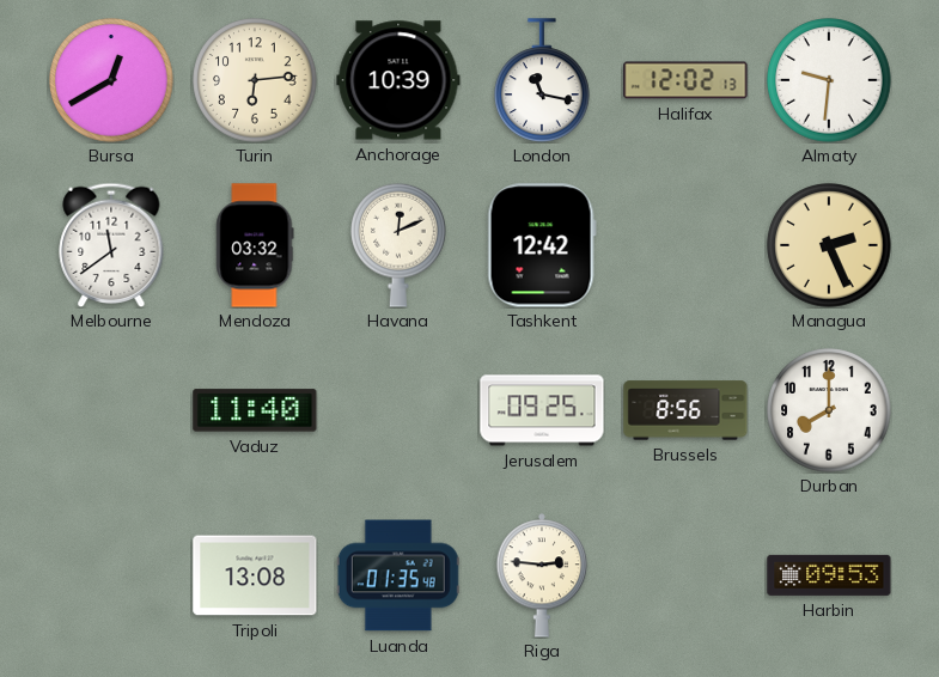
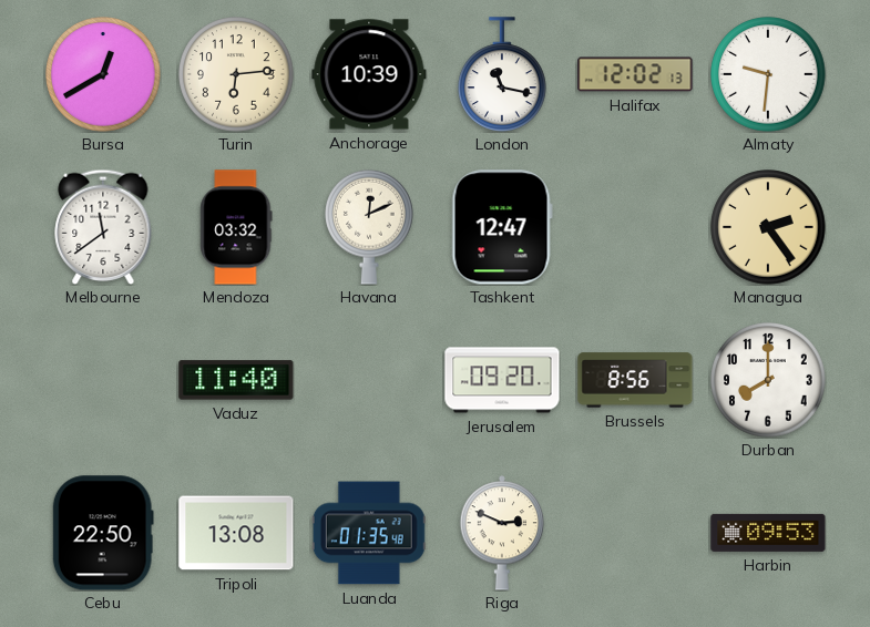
Tashkent: 12:42 -> 12:47 (502, 227)
Managua: 2:26 -> 2:24 (768, 227)
Jerusalem: 09:25 -> 09:20 (502, 380)
Cebu: none -> 22:50 (103, 533)
Riga: 2:46 -> 2:49 (502, 533)
